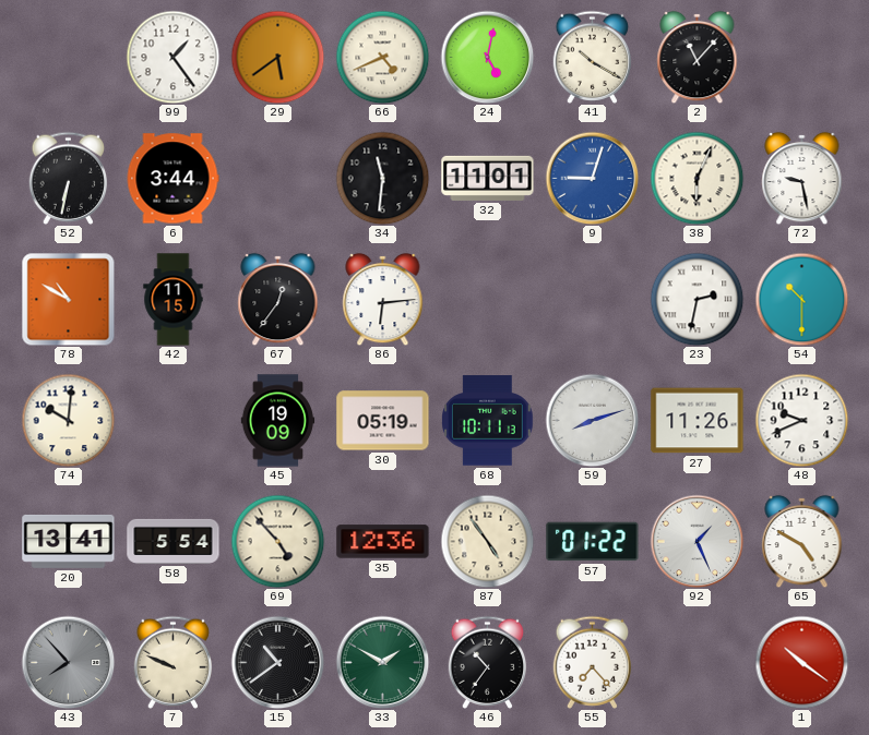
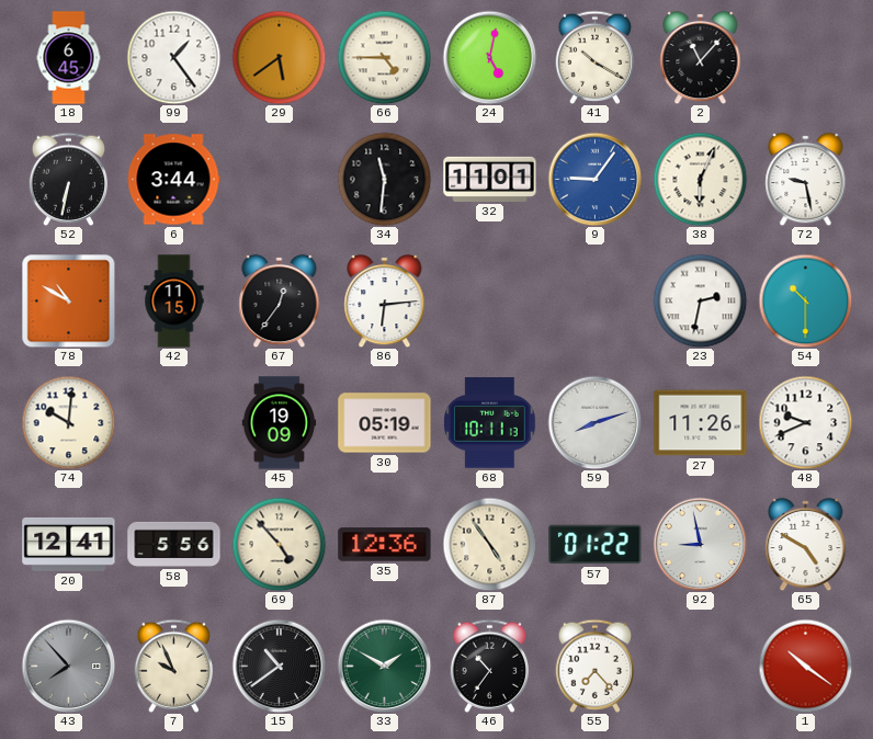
18: none -> 6:45 (69, 58)
66: 4:41 -> 4:45 (384, 57)
9: 9:03 -> 9:06 (594, 179)
20: 13:41 -> 12:41 (69, 544)
58: 5:54 -> 5:56 (174, 544)
92: 1:26 -> 8:58 (700, 544)
7: 9:49 -> 9:56 (174, 666)
